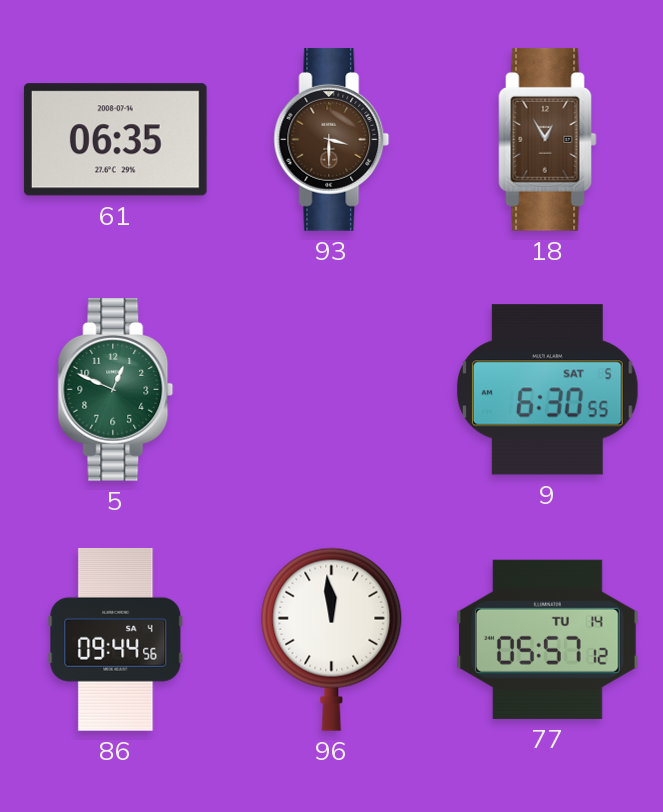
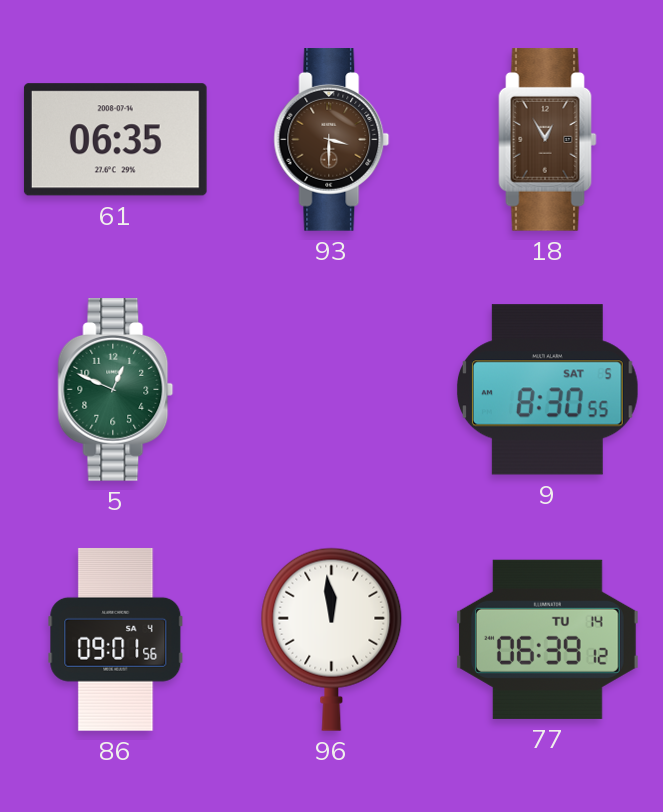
9: 6:30 -> 8:30 (547, 390)
86: 09:44 -> 09:01 (116, 639)
77: 05:57 -> 06:39 (547, 639)
